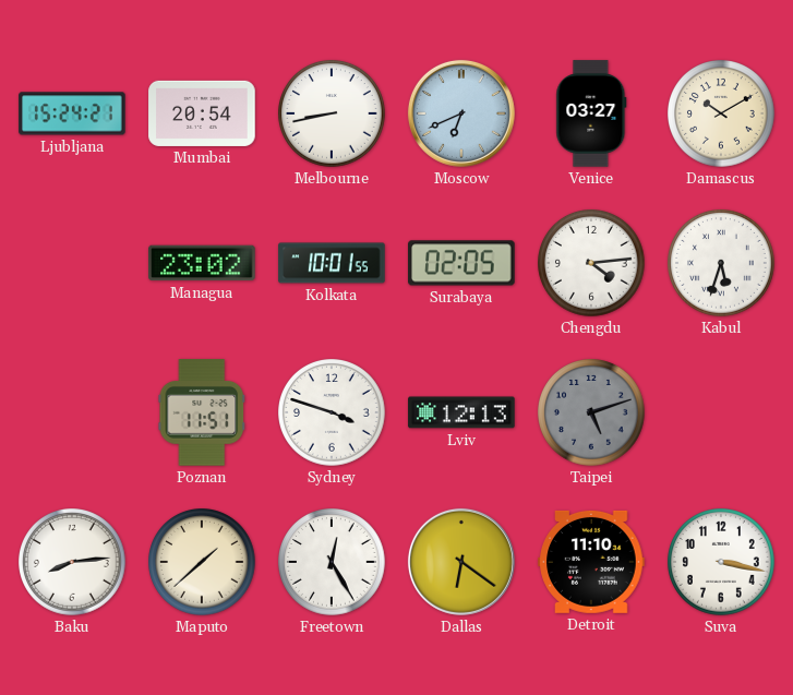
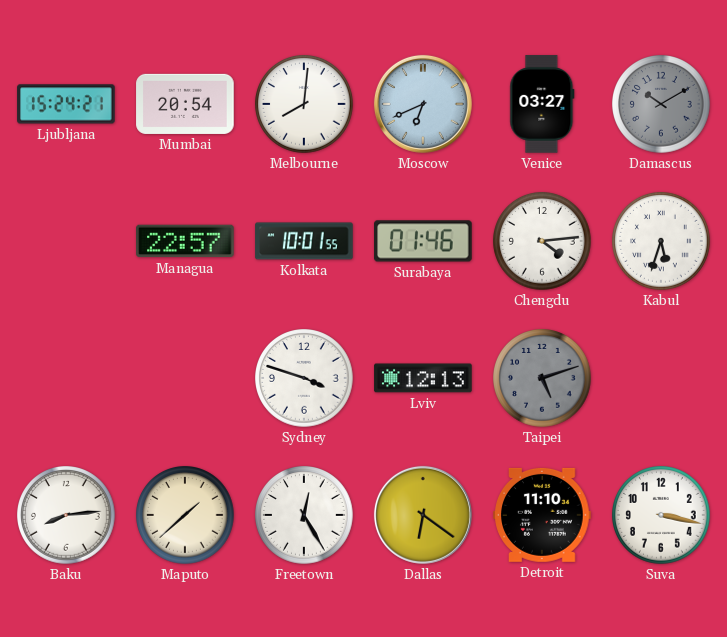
Melbourne: 8:43 -> 8:01 (304, 104)
Damascus dial: cream -> grey (661, 104)
Managua: 23:02 -> 22:57 (185, 241)
Surabaya: 02:05 -> 01:46 (423, 241)
Poznan: 11:51 -> none (202, 412)
